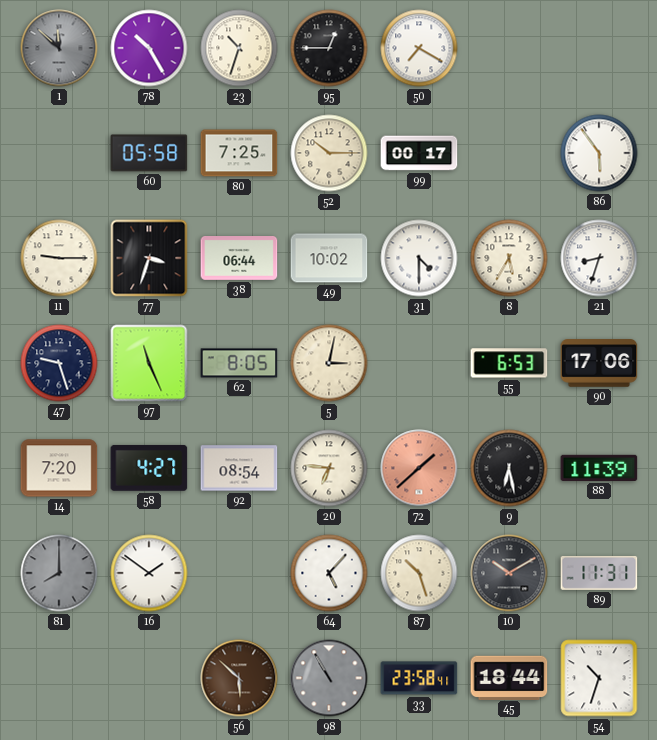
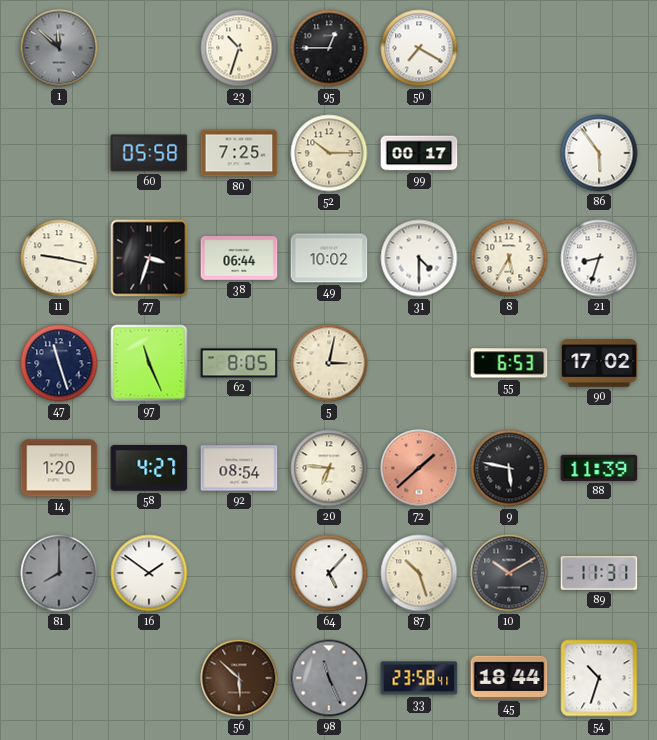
78: 10:25 -> none (149, 48)
11: 9:15 -> 9:17 (59, 258)
47: 9:27 -> 11:27 (59, 363)
90: 17:06 -> 17:02 (599, 363)
14: 7:20 -> 1:20 (59, 468)
9: 6:28 -> 5:47 (509, 468)
98: 10:55 -> 11:26 (329, 678)
